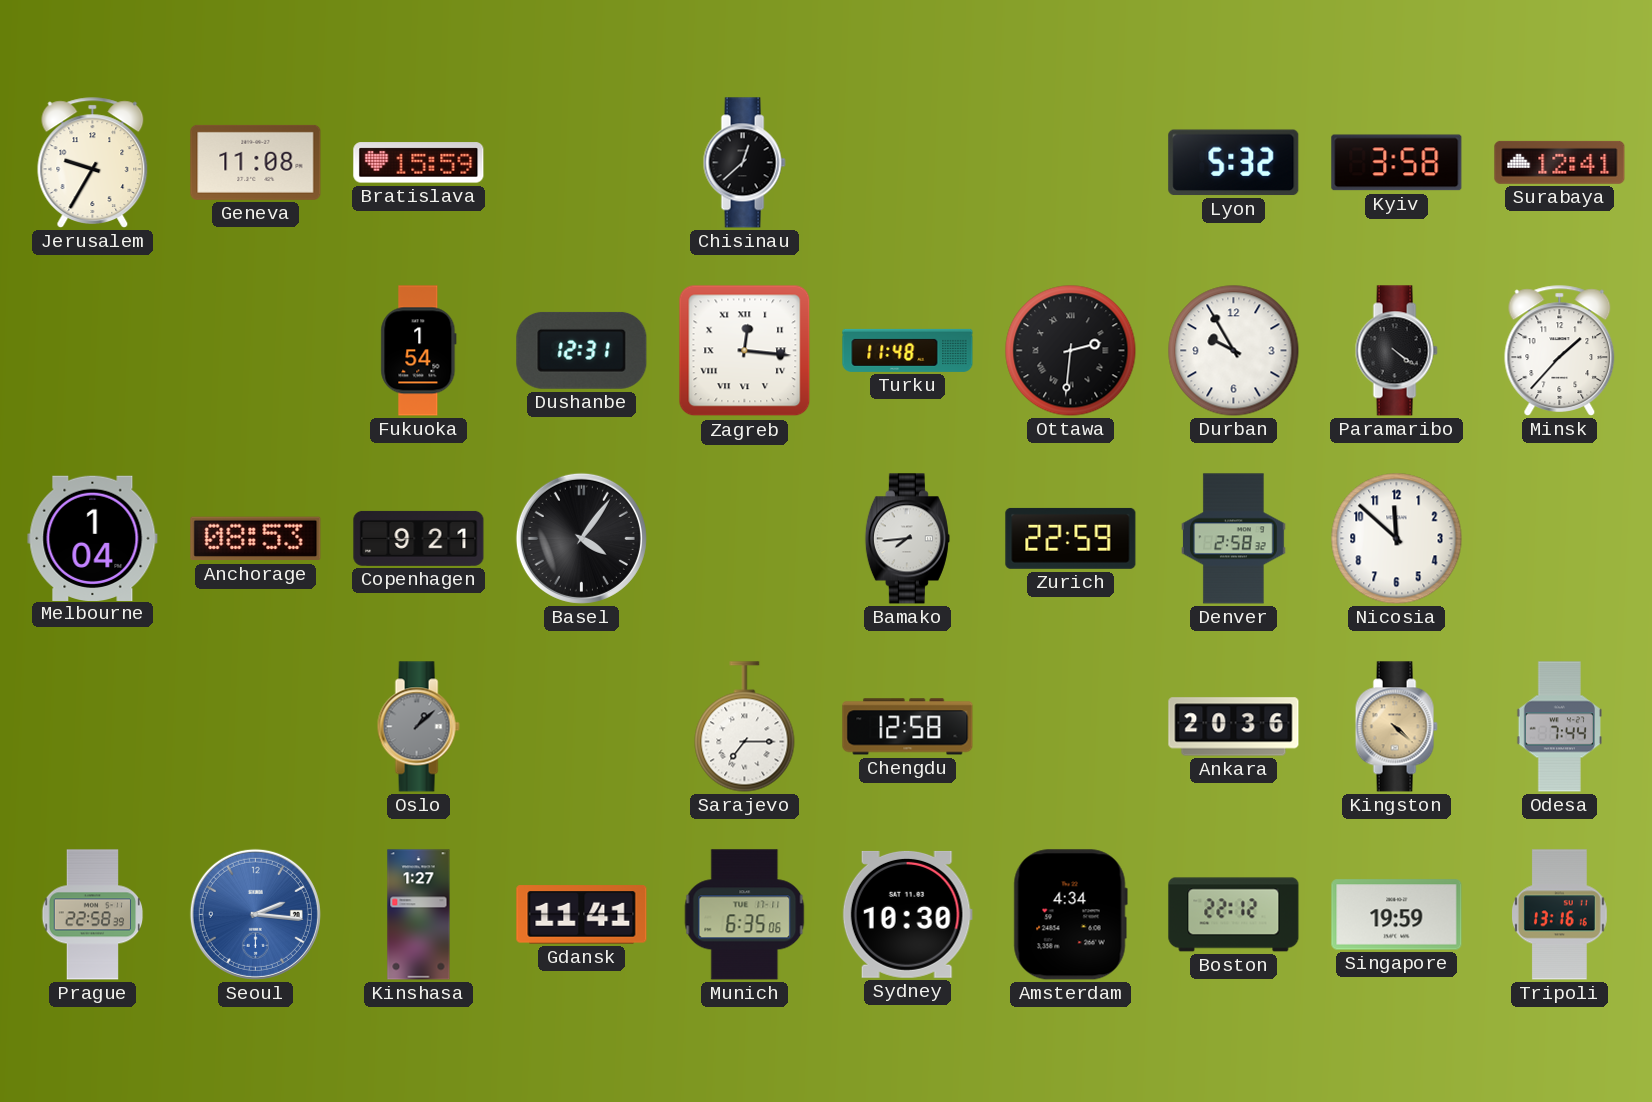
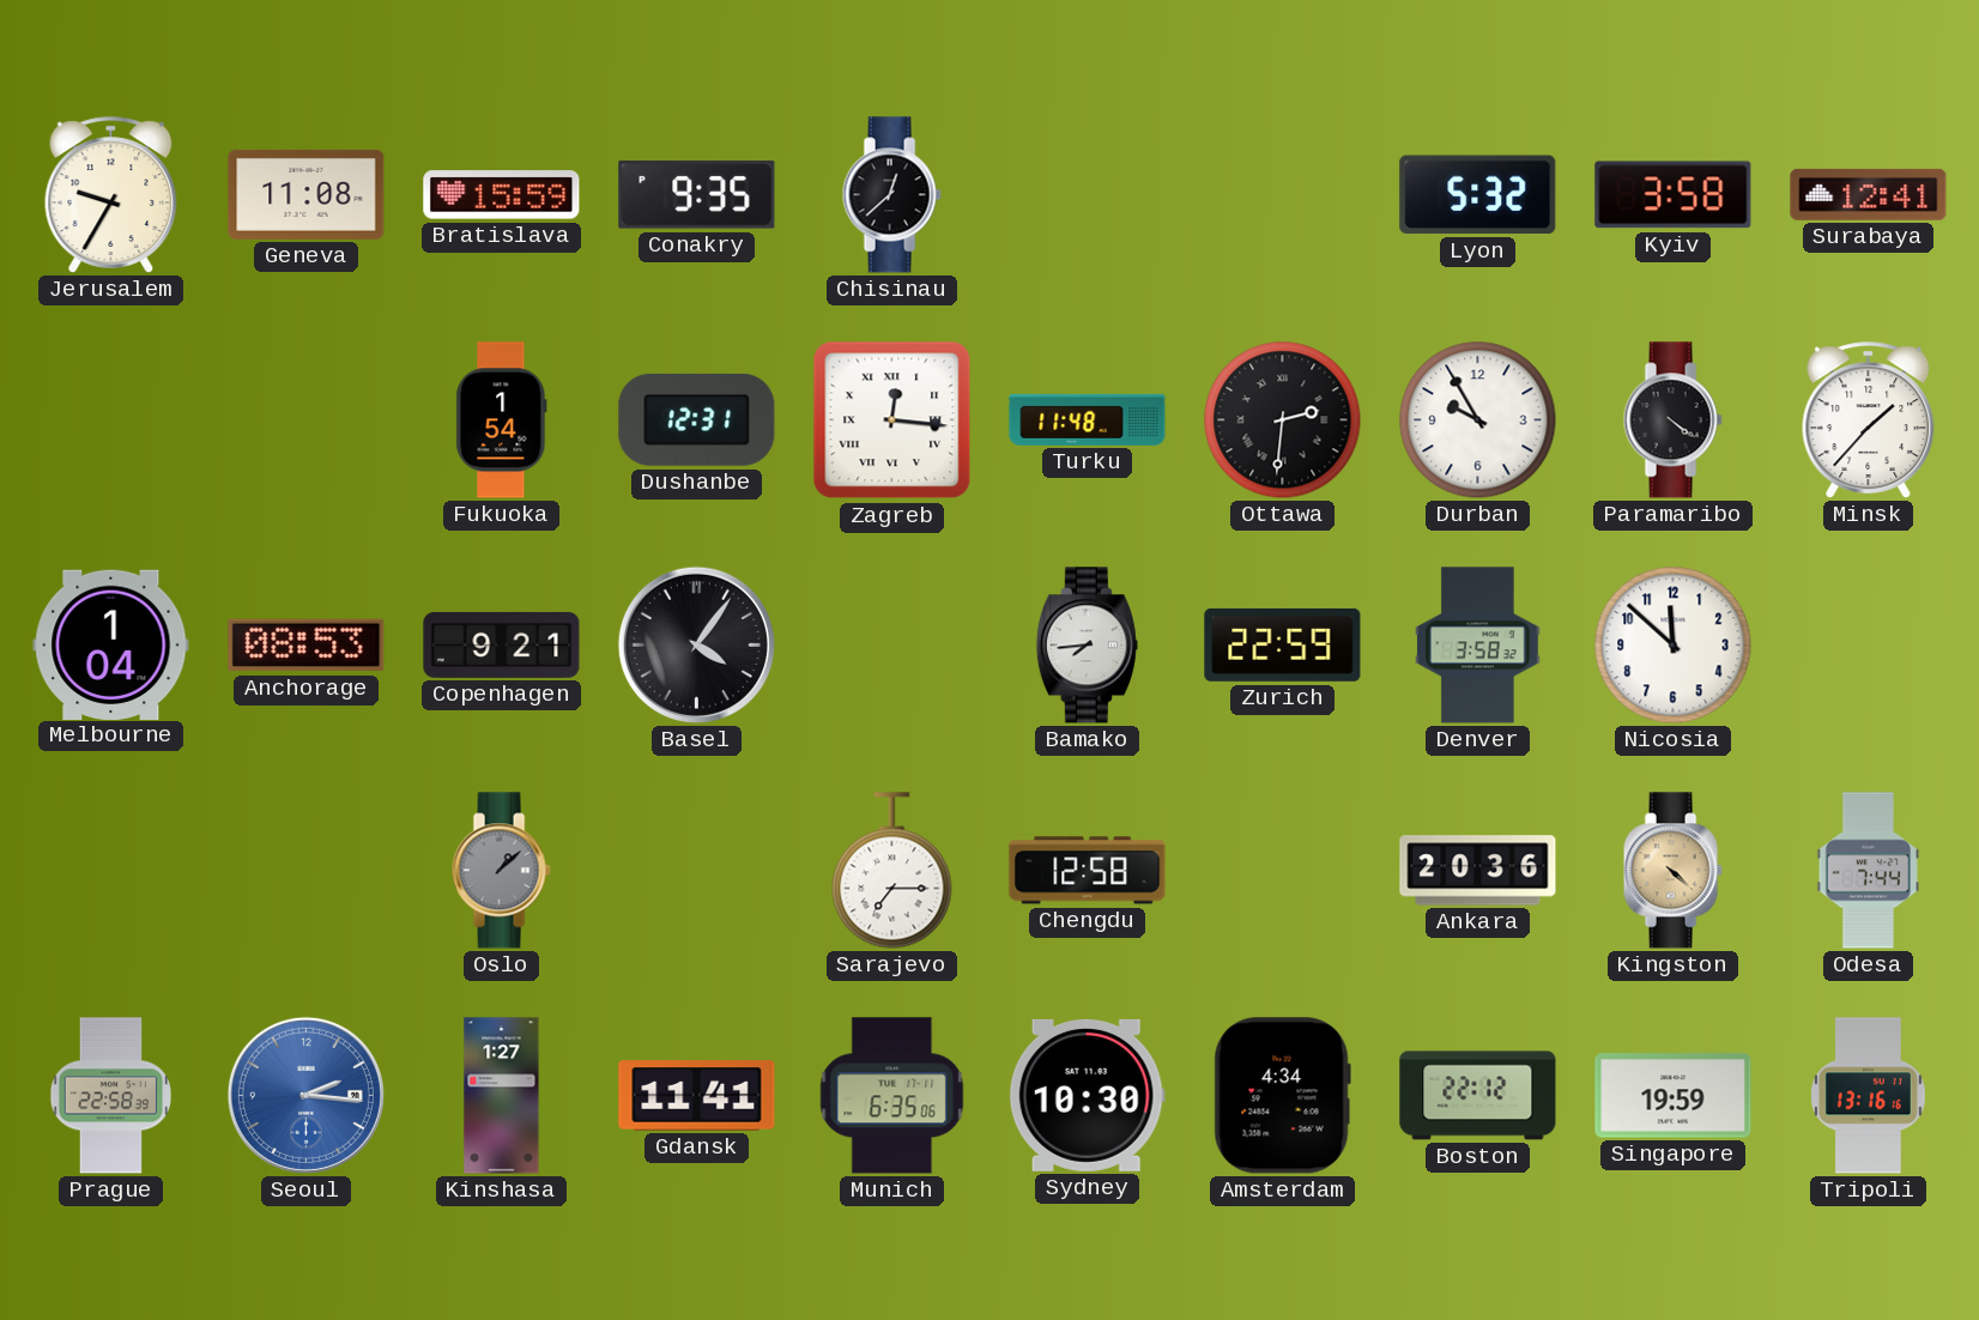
Conakry: none -> 9:35 (697, 195)
Denver: 2:58 -> 3:58 (1478, 646)
